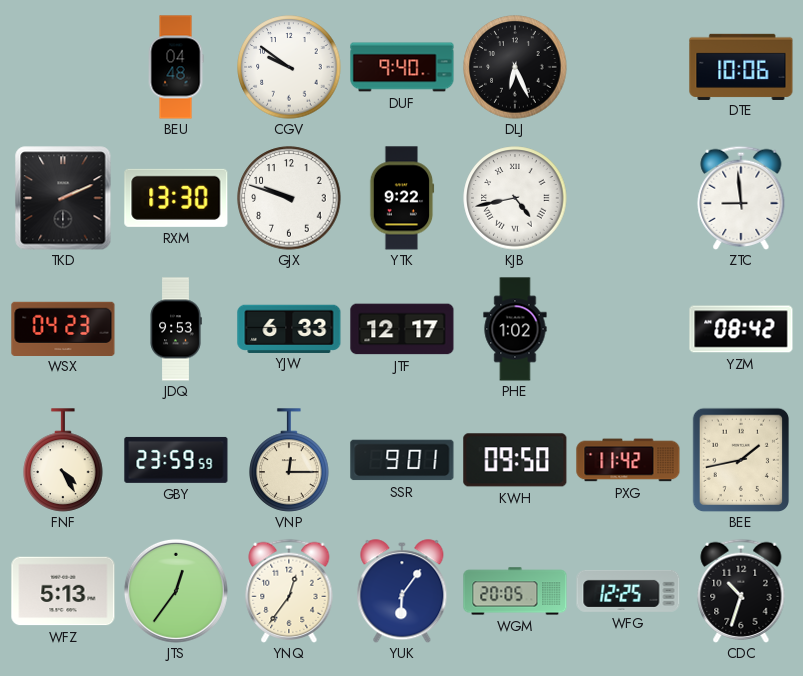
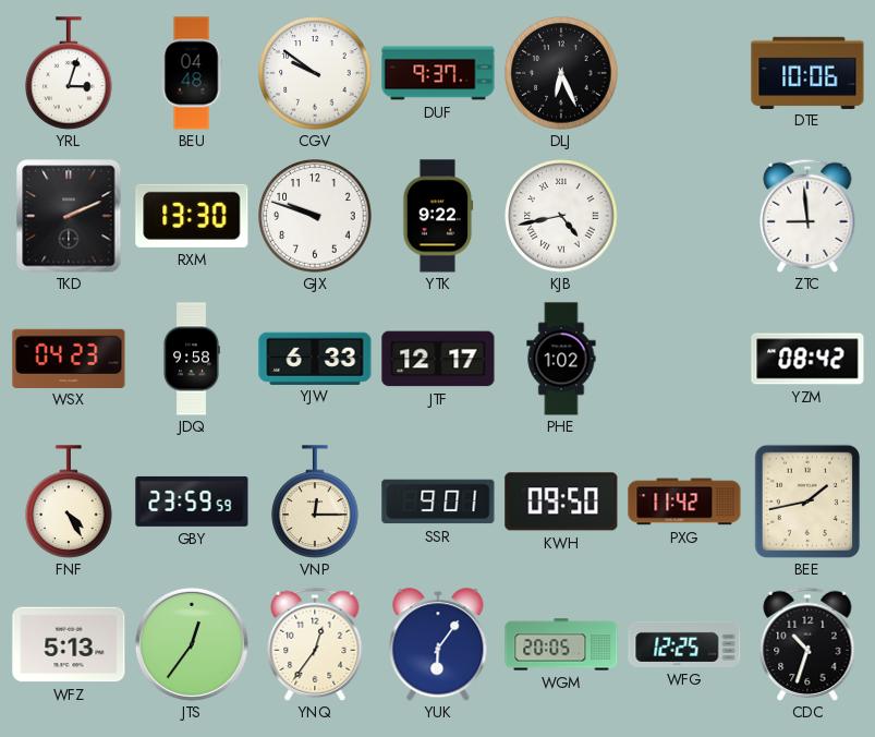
YRL: none -> 3:03 (69, 73)
DUF: 9:40 -> 9:37 (438, 73)
JDQ: 9:53 -> 9:58 (192, 359)
